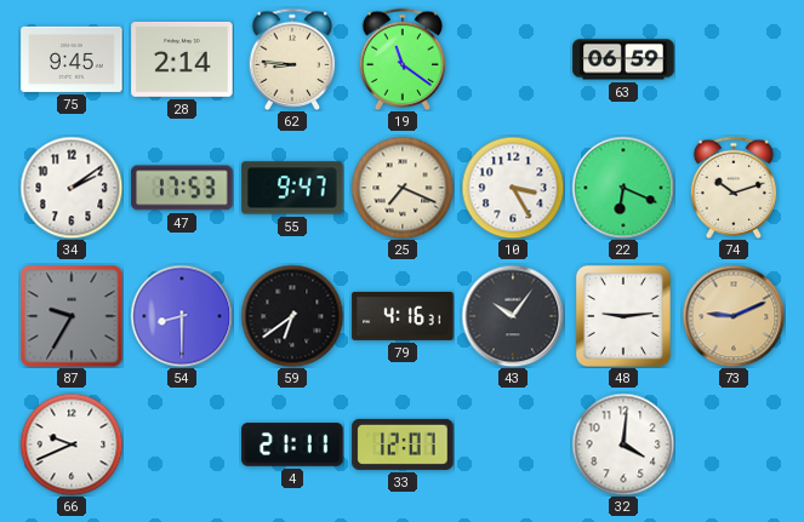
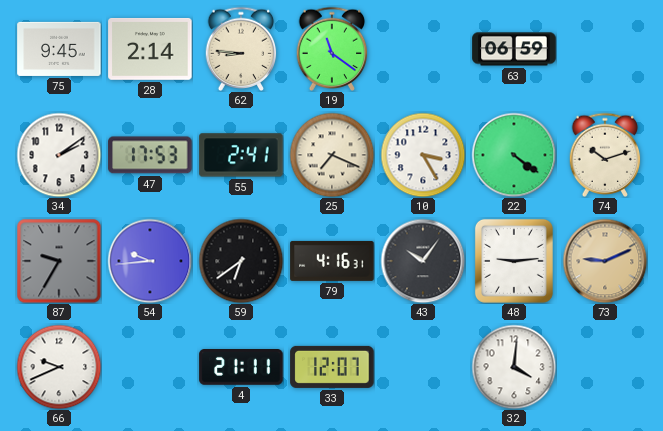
55: 9:47 -> 2:41 (241, 155)
22: 6:19 -> 4:21 (514, 155)
54: 8:30 -> 9:44 (150, 261)
